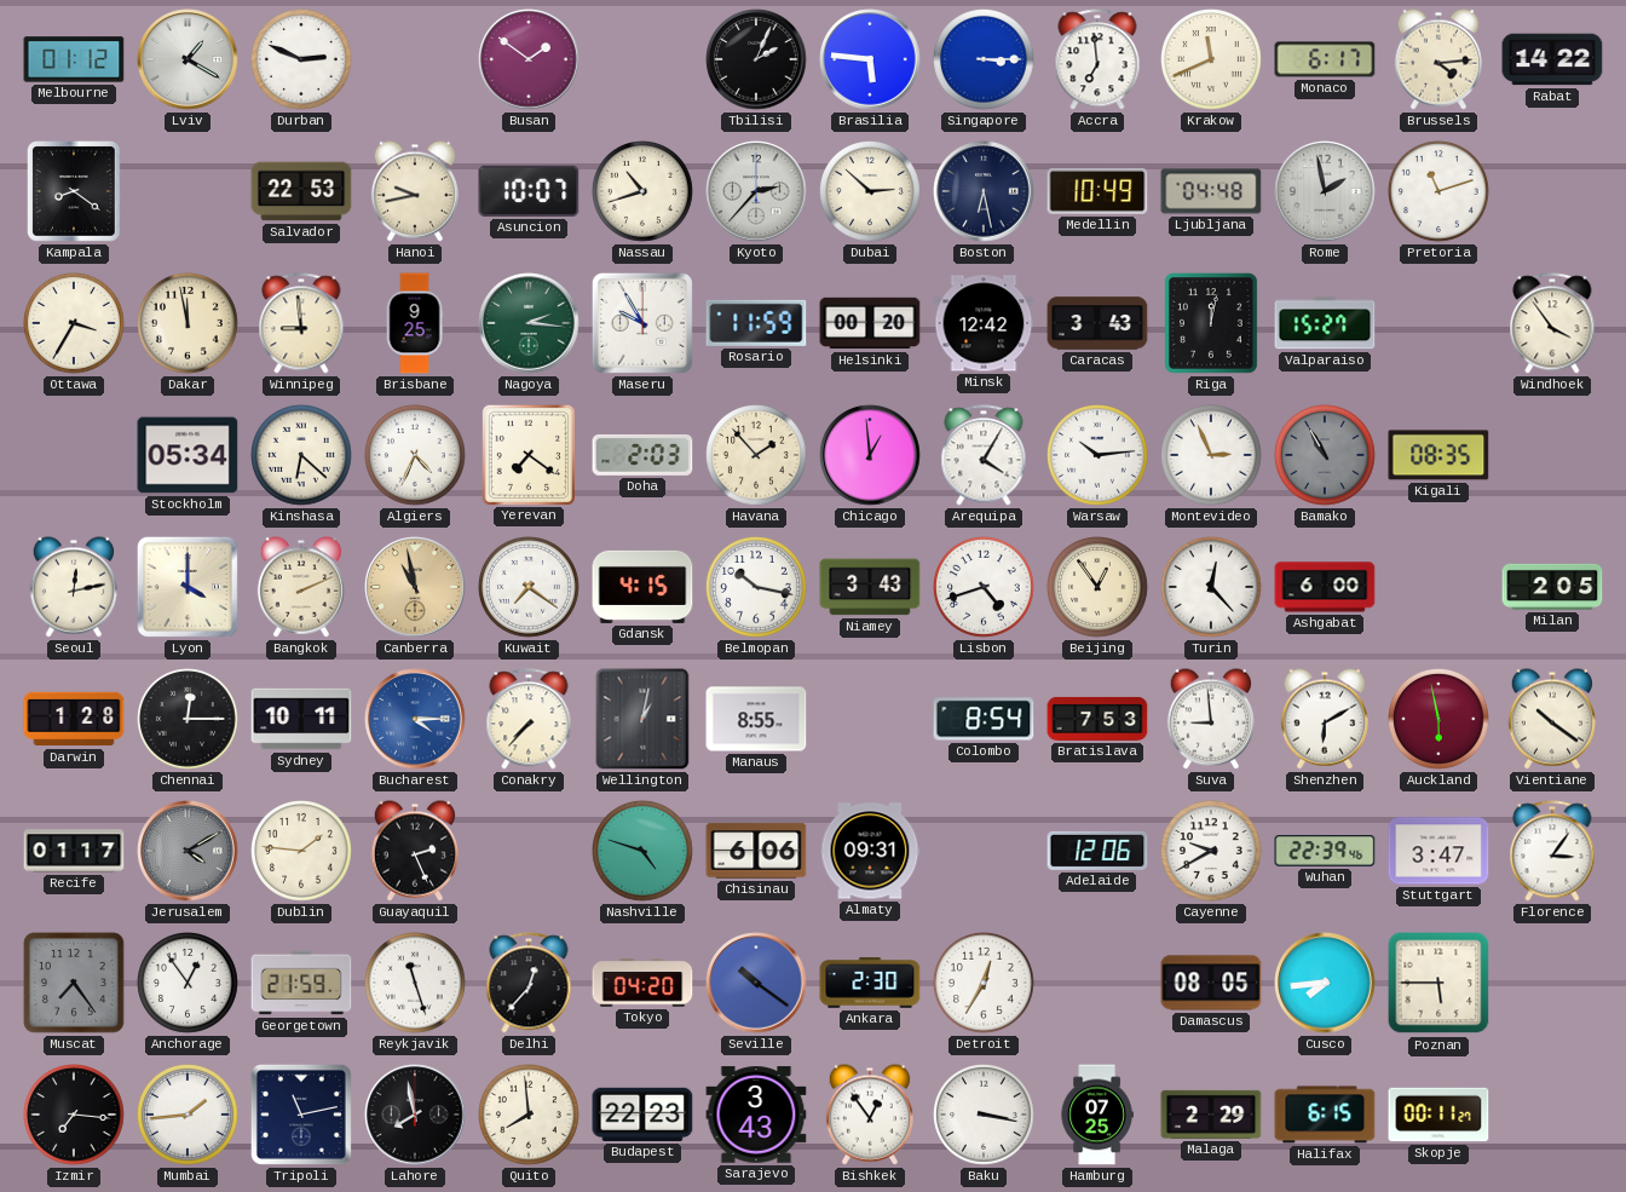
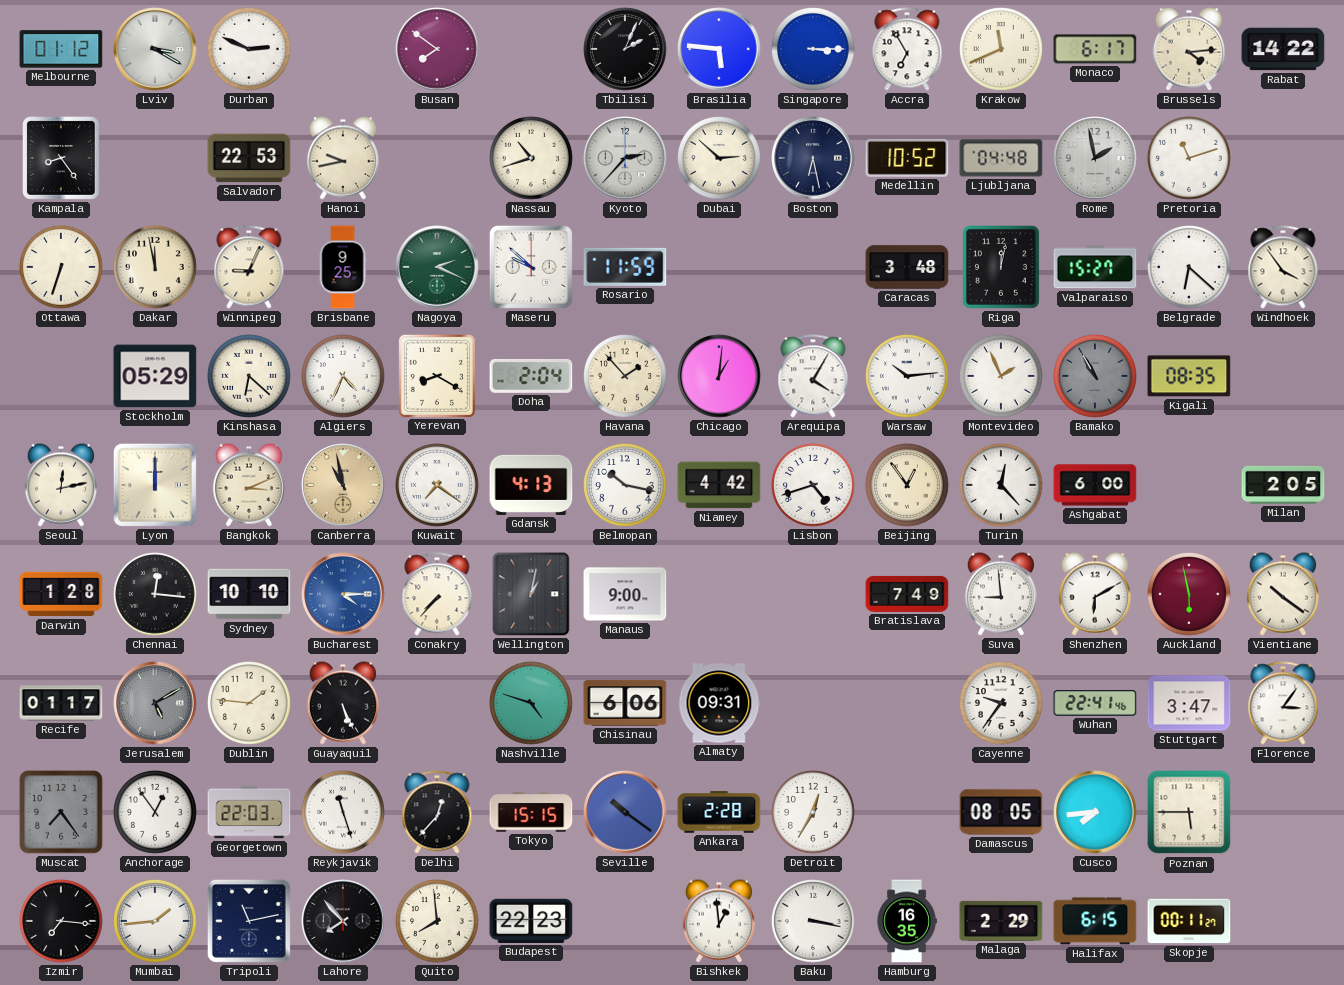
Lviv: 1:20 -> 3:20 (155, 49)
Busan: 1:51 -> 7:51 (437, 49)
Accra: 6:59 -> 6:55 (907, 49)
Kampala: 8:21 -> 8:24 (62, 159)
Asuncion: 10:07 -> none (529, 191)
Medellin: 10:49 -> 10:52 (907, 158)
Ottawa: 3:35 -> 6:33 (62, 268)
Winnipeg: 8:59 -> 9:04 (249, 267)
Nagoya: 2:16 -> 2:19 (437, 267)
Maseru: 9:55 -> 9:52 (531, 267)
Helsinki: 00:20 -> none (870, 323)
Minsk: 12:42 -> none (984, 323)
Caracas: 3:43 -> 3:48 (907, 267)
Belgrade: none -> 6:22 (1190, 268)
Stockholm: 05:34 -> 05:29 (155, 376)
Yerevan: 7:21 -> 8:20 (436, 375)
Doha: 2:03 -> 2:04 (531, 376)
Chicago: 12:59 -> 1:01 (719, 376)
Montevideo: 2:56 -> 1:56 (1002, 377)
Lyon: 4:00 -> 12:00 (155, 485)
Bangkok: 2:11 -> 3:11 (249, 485)
Gdansk: 4:15 -> 4:13 (531, 485)
Niamey: 3:43 -> 4:42 (719, 485)
Chennai: 12:15 -> 12:16 (156, 595)
Sydney: 10:11 -> 10:10 (249, 594)
Manaus: 8:55 -> 9:00 (625, 594)
Colombo: 8:54 -> none (984, 719)
Bratislava: 7:53 -> 7:49 (907, 594)
Jerusalem: 4:10 -> 5:10 (155, 703)
Guayaquil: 2:26 -> 5:26 (343, 703)
Adelaide: 12:06 -> none (1097, 851)
Cayenne: 9:40 -> 9:36 (1002, 704)
Wuhan: 22:39 -> 22:41 (1095, 703)
Georgetown: 21:59 -> 22:03 (249, 812)
Tokyo: 04:20 -> 15:15 (531, 812)
Ankara: 2:30 -> 2:28 (719, 812)
Lahore: 7:58 -> 7:53 (343, 921)
Sarajevo: 3:43 -> none (756, 1115)
Bishkek: 12:54 -> 12:59 (719, 921)
Hamburg: 07:25 -> 16:35 (907, 921)
